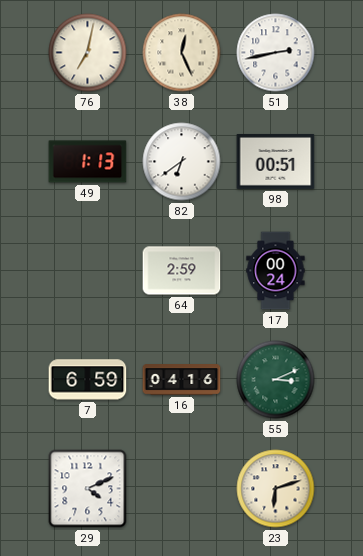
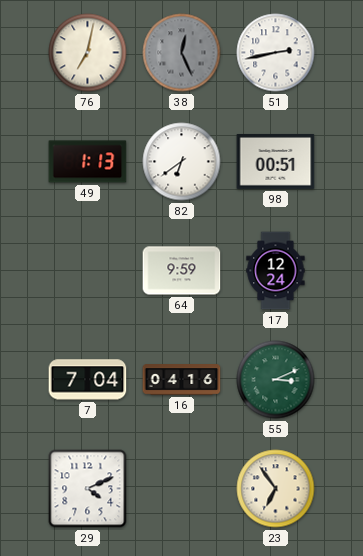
38 dial: cream -> grey (182, 53)
64: 2:59 -> 9:59 (182, 271)
17: 00:24 -> 12:24 (276, 271)
7: 6:59 -> 7:04 (88, 380)
23: 6:12 -> 6:54 (276, 489)
